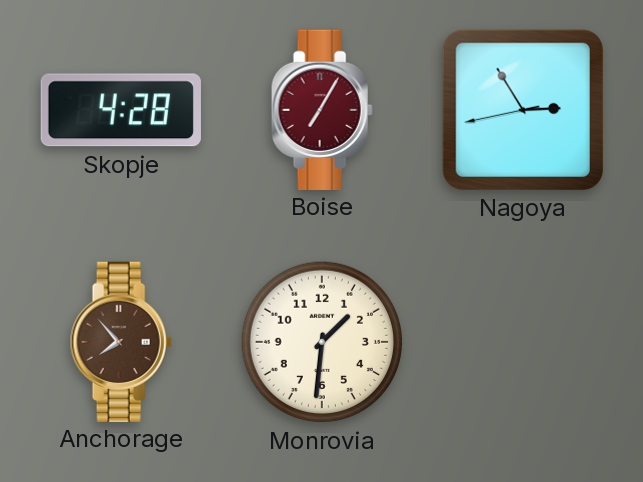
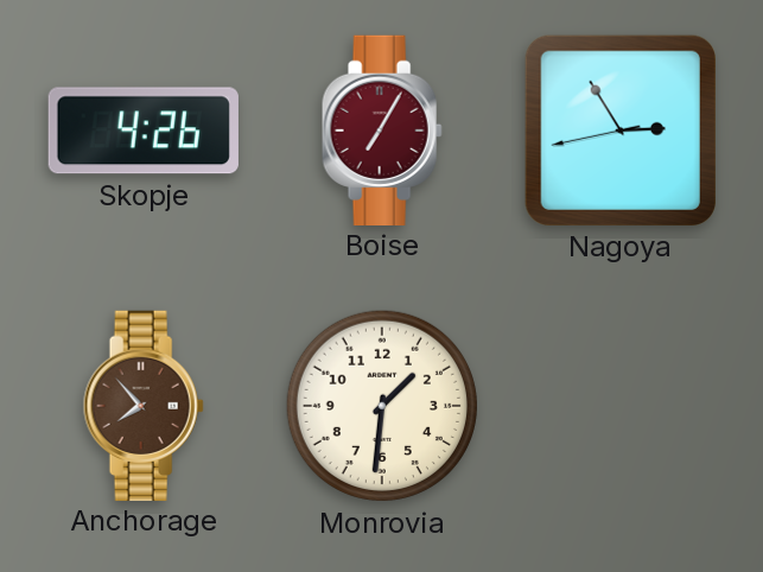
Skopje: 4:28 -> 4:26 (144, 131)
